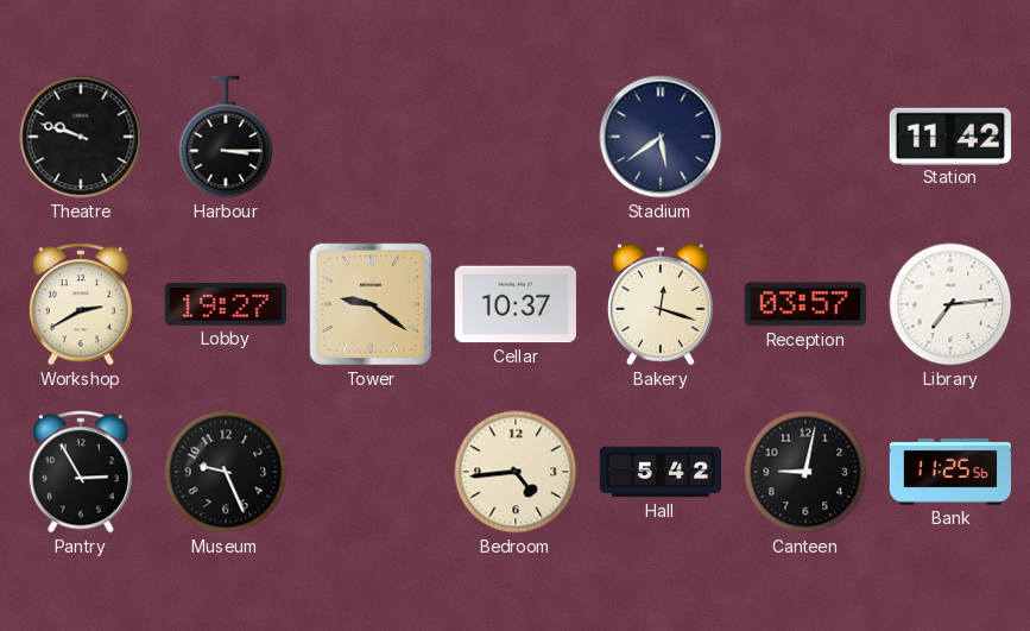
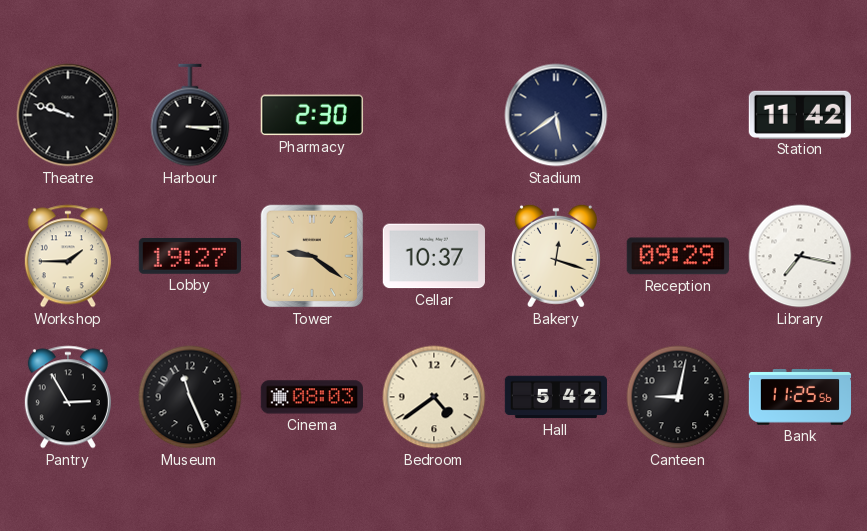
Pharmacy: none -> 2:30 (312, 115)
Workshop: 2:40 -> 1:45 (68, 256)
Reception: 03:57 -> 09:29 (678, 256)
Library: 7:14 -> 7:17 (800, 256)
Museum: 9:26 -> 11:26 (190, 397)
Cinema: none -> 08:03 (312, 397)
Bedroom: 4:44 -> 4:39 (434, 397)
